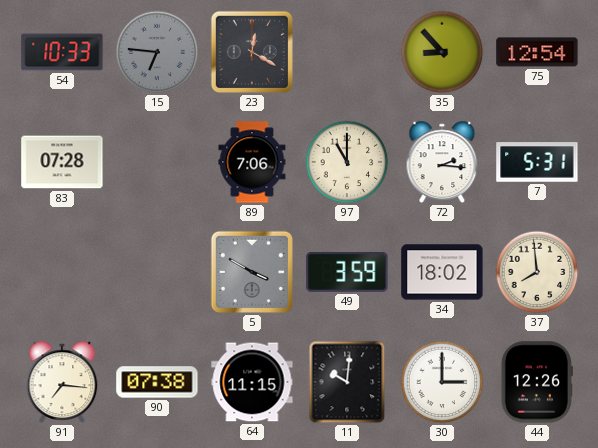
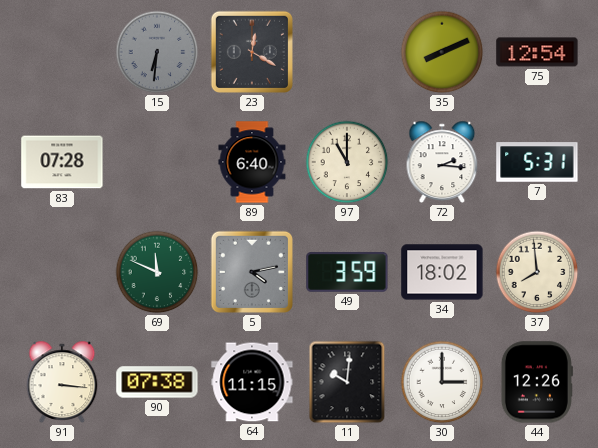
54: 10:33 -> none (62, 52)
15: 6:46 -> 6:31 (157, 52)
35: 8:53 -> 8:11 (442, 52)
89: 7:06 -> 6:40 (252, 162)
69: none -> 11:49 (157, 272)
5: 3:50 -> 4:13 (252, 272)
91: 7:16 -> 3:16 (62, 382)
